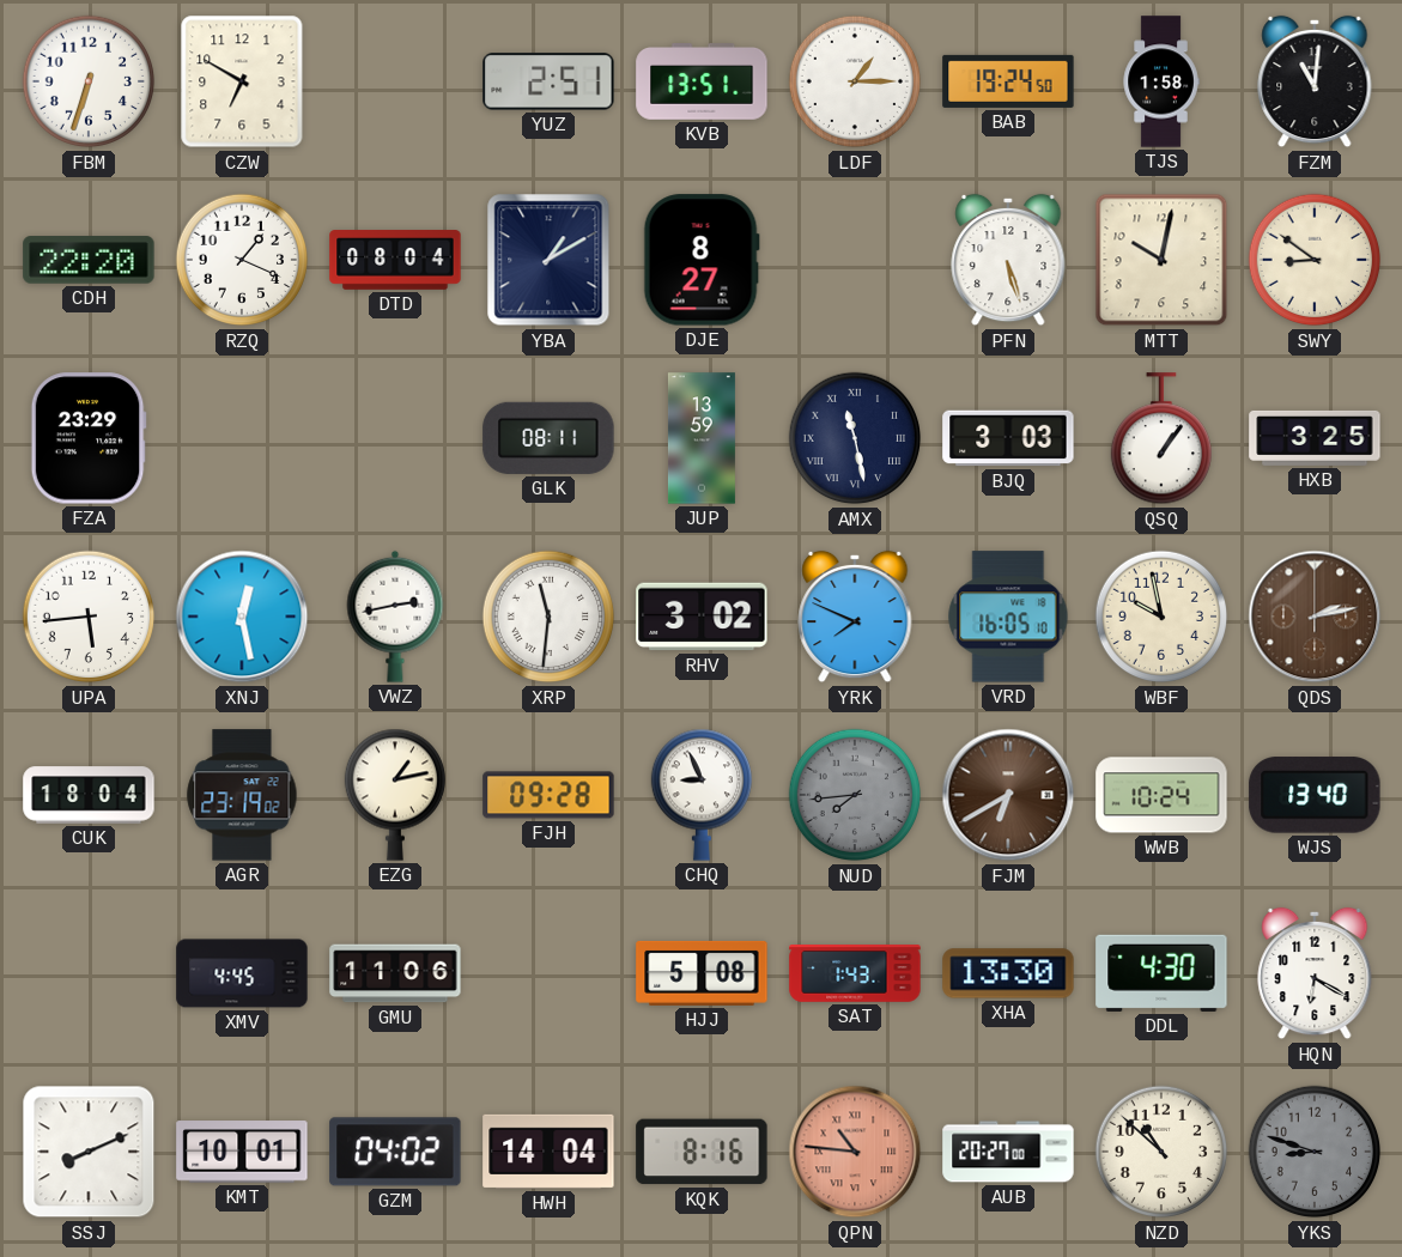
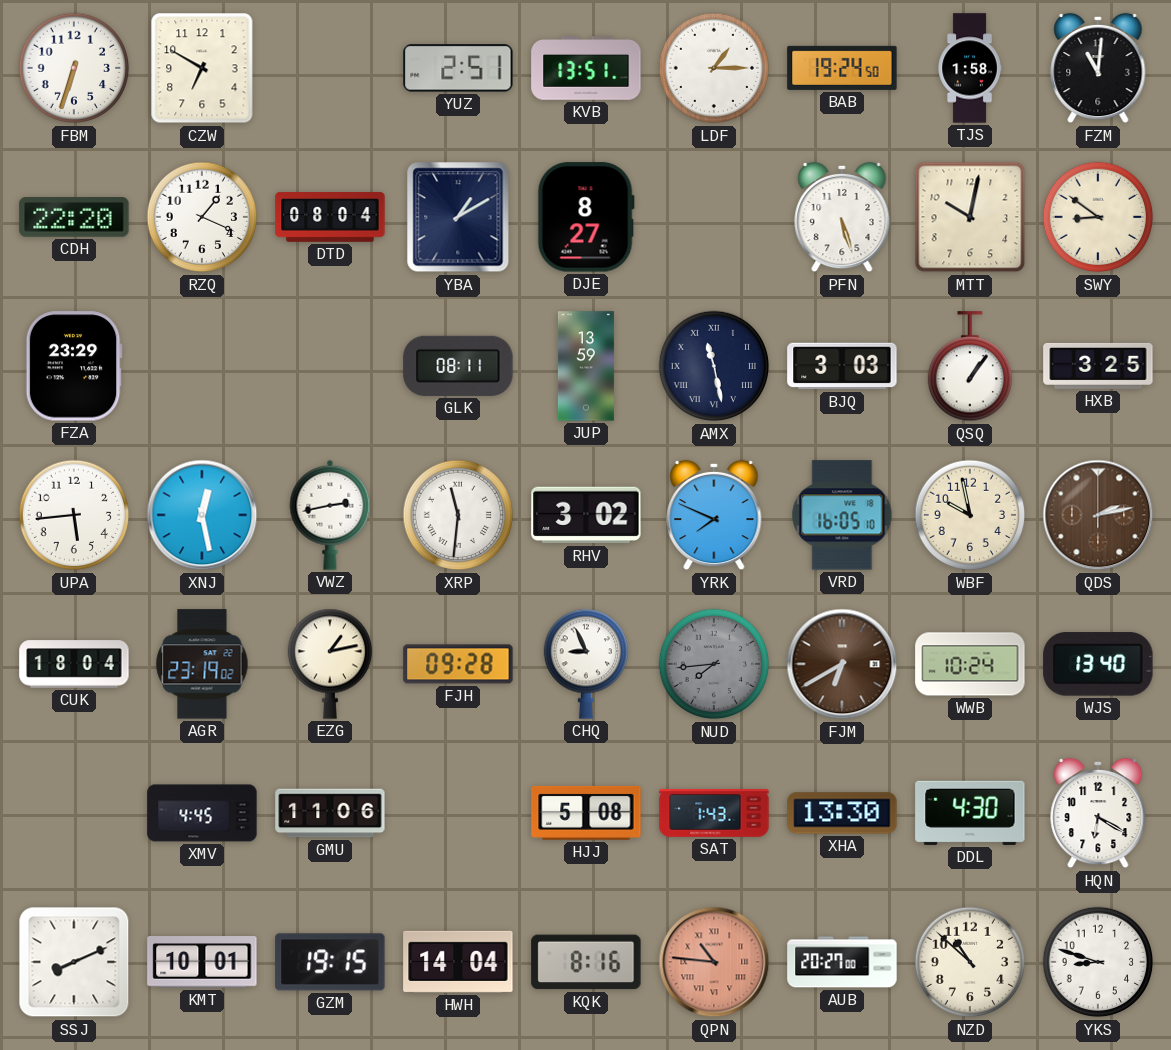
GZM: 04:02 -> 19:15 (330, 962)
YKS dial: grey -> white (1098, 962)
